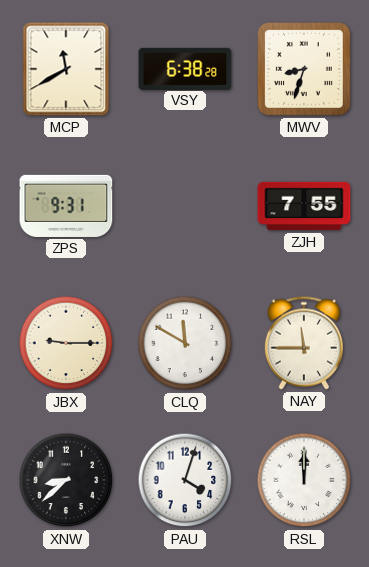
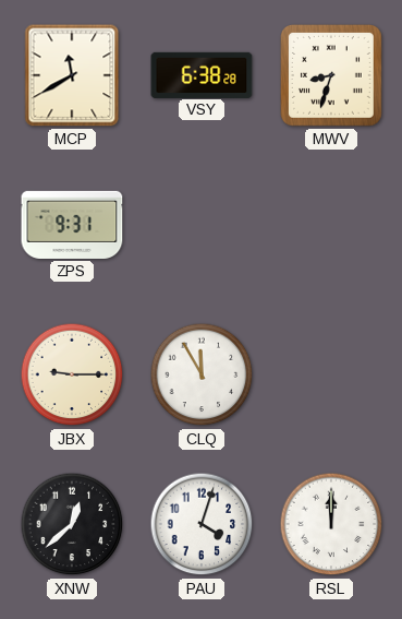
ZJH: 7:55 -> none (304, 206)
CLQ: 11:50 -> 11:55 (202, 374)
NAY: 11:45 -> none (304, 343)
XNW: 8:38 -> 12:38 (72, 524)
